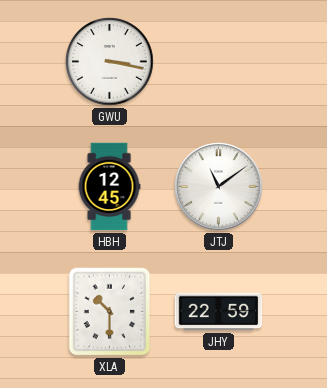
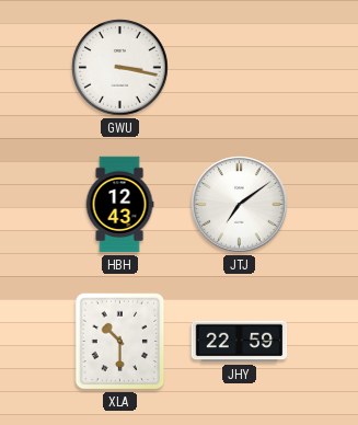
HBH: 12:45 -> 12:43 (119, 205)
JTJ: 11:09 -> 7:09 (240, 205)
